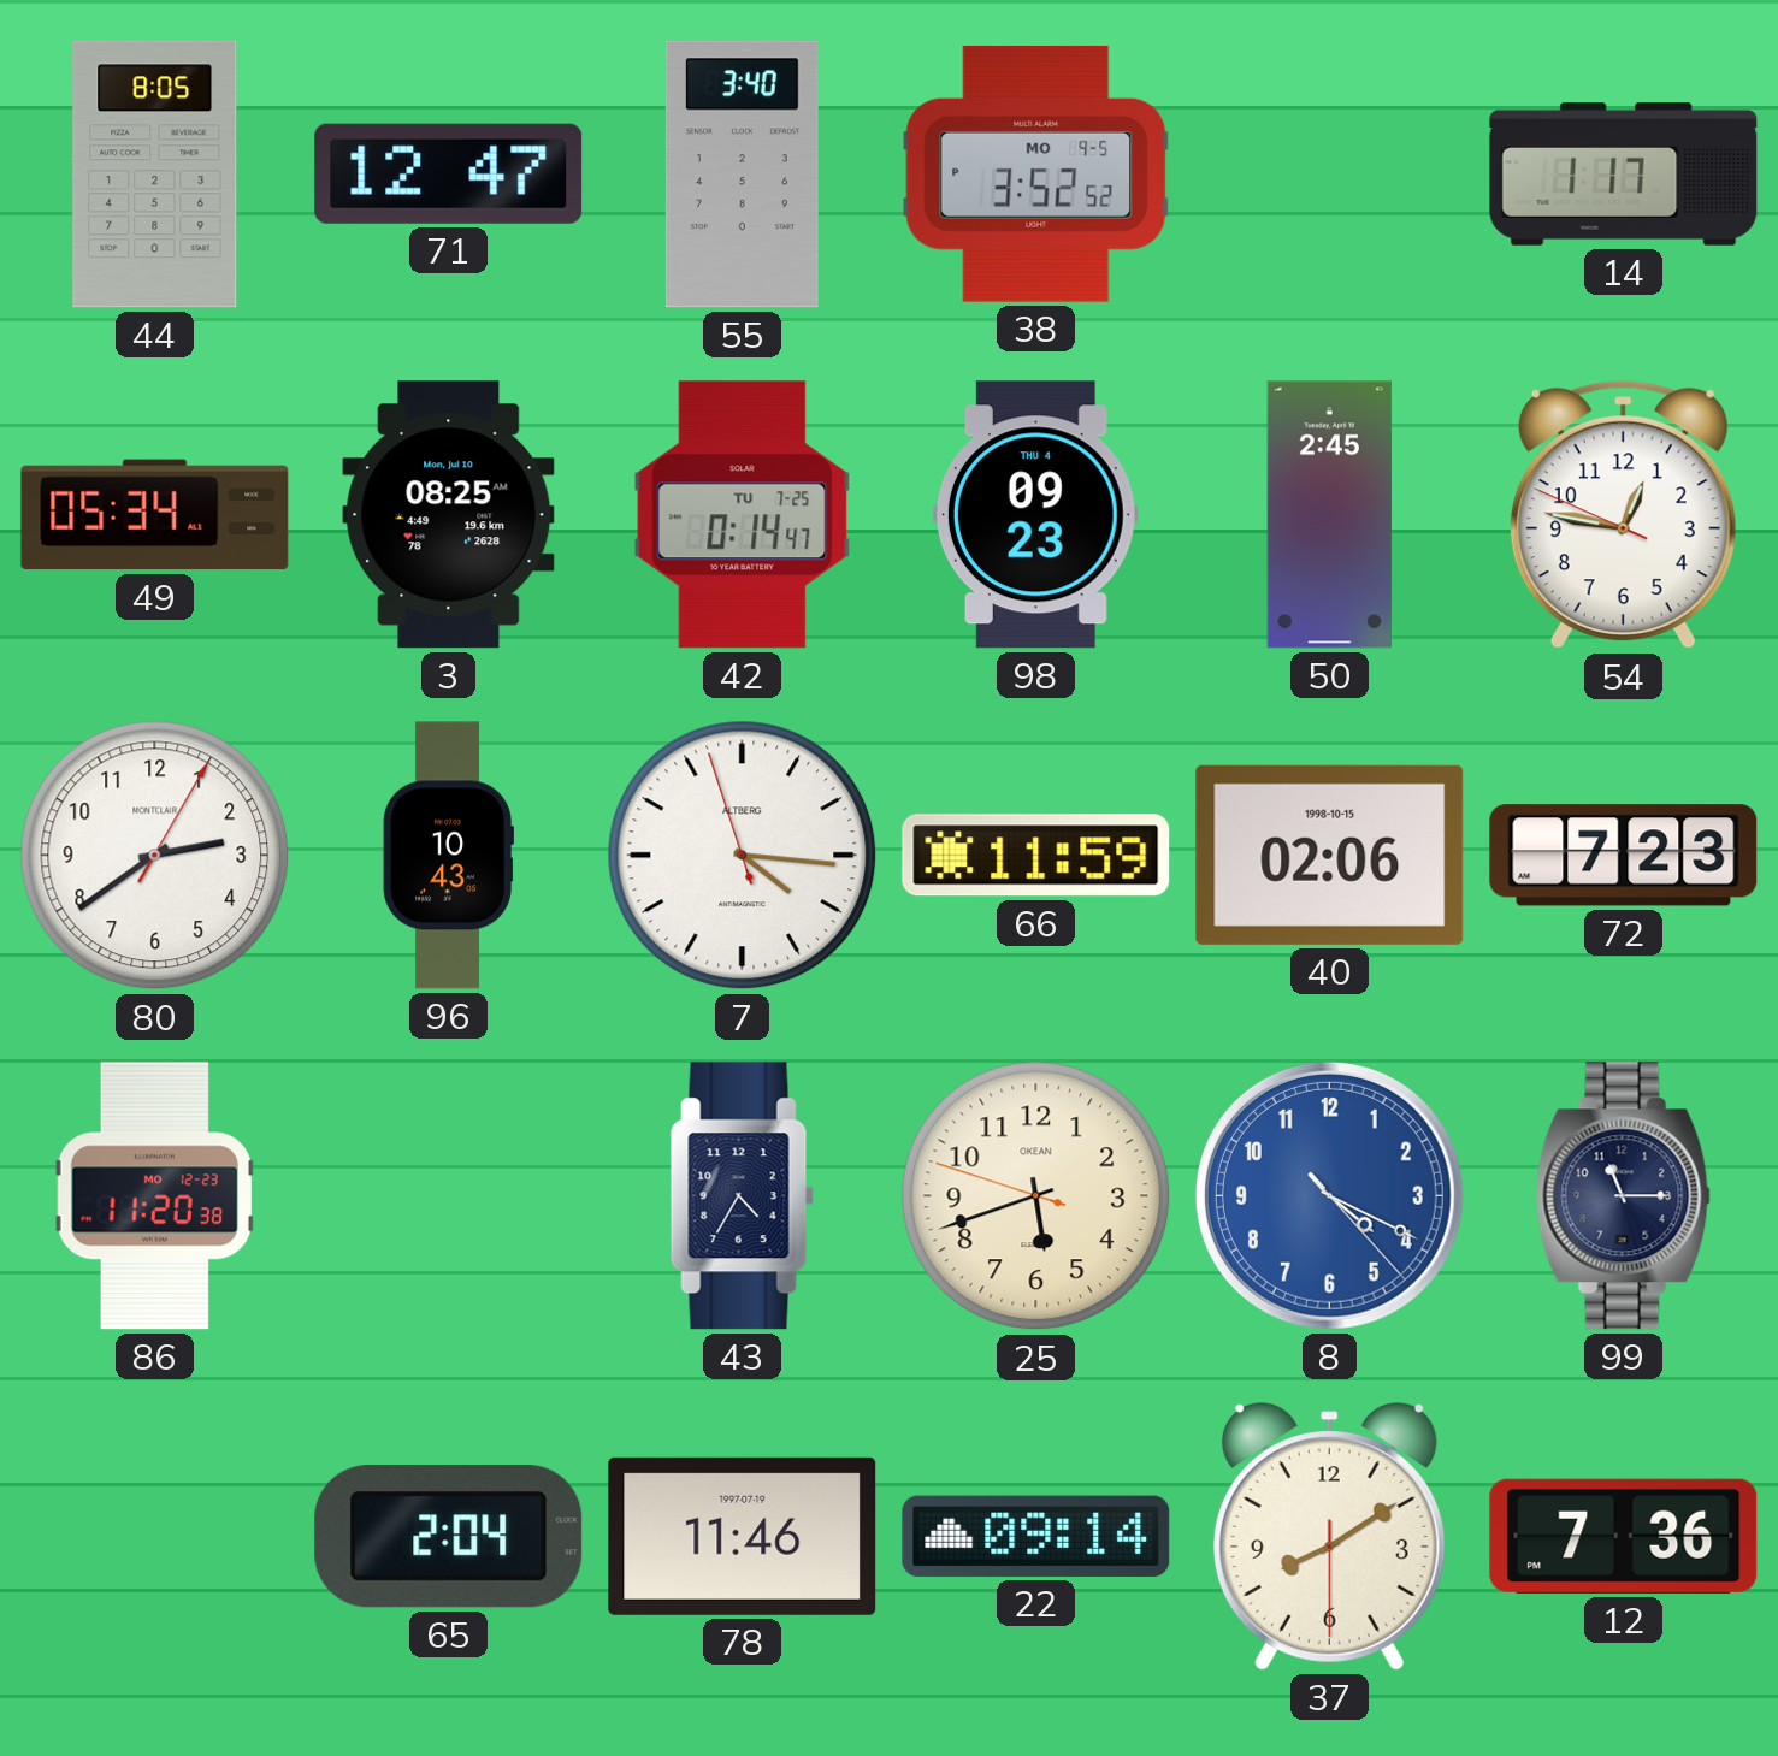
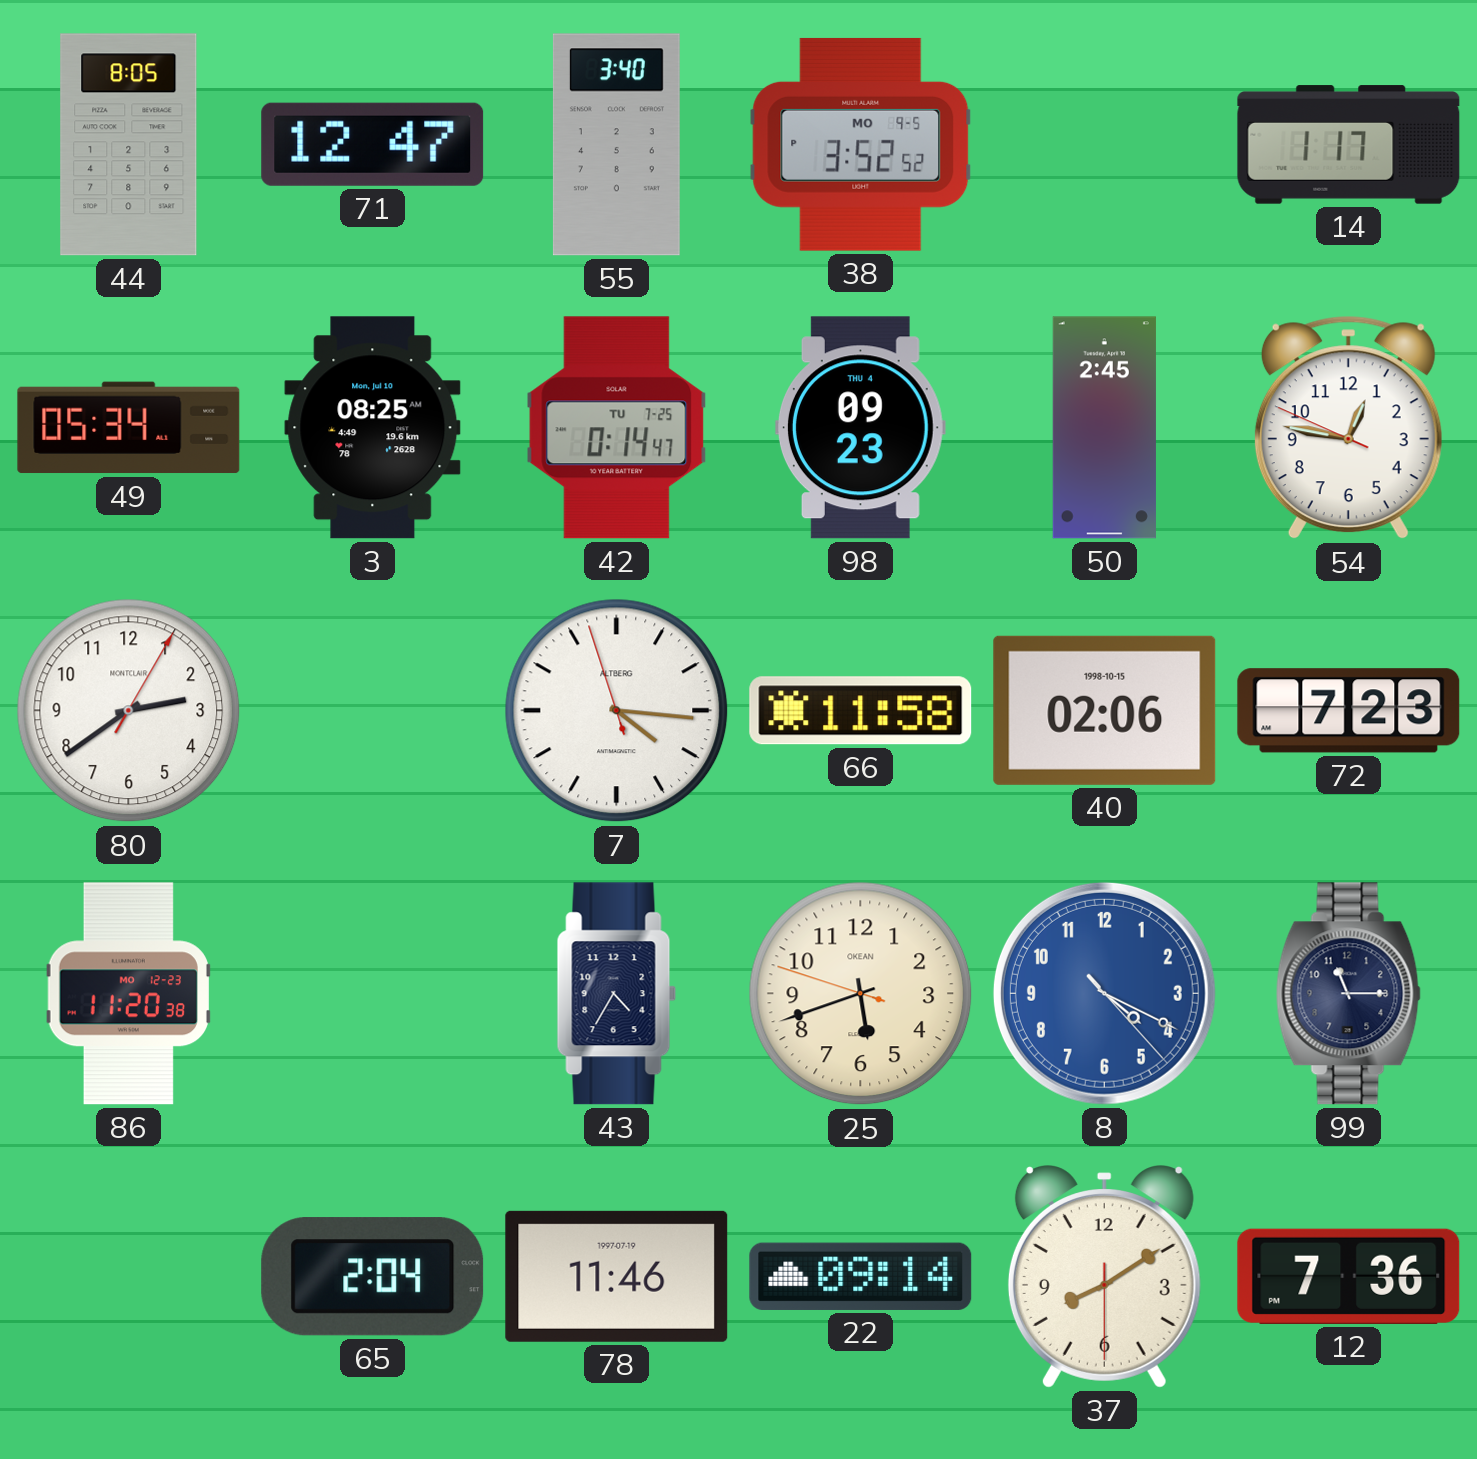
96: 10:43 -> none (448, 856)
66: 11:59 -> 11:58 (861, 711)
